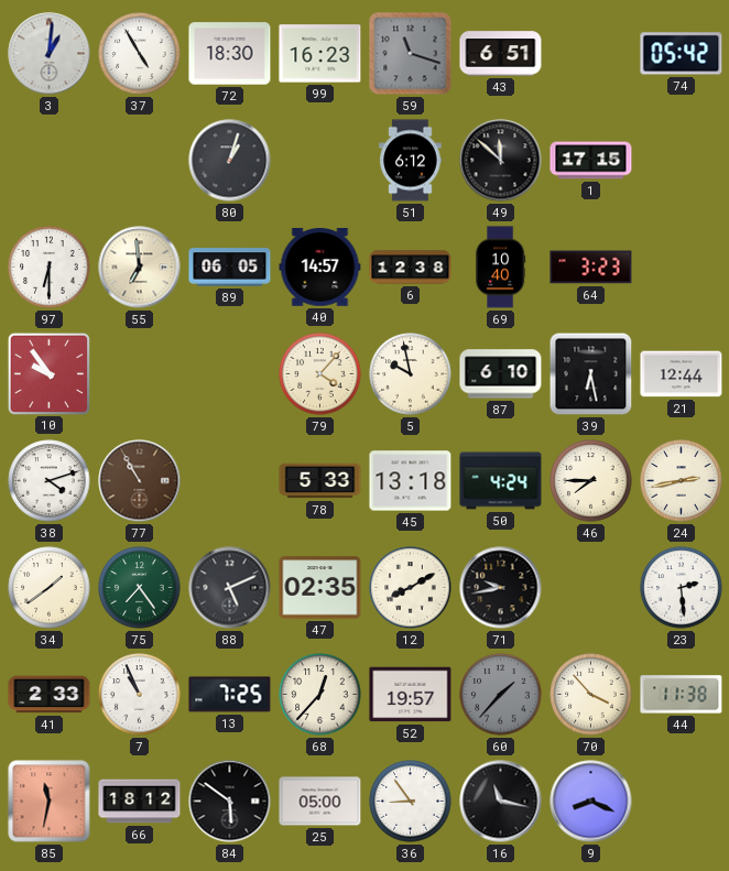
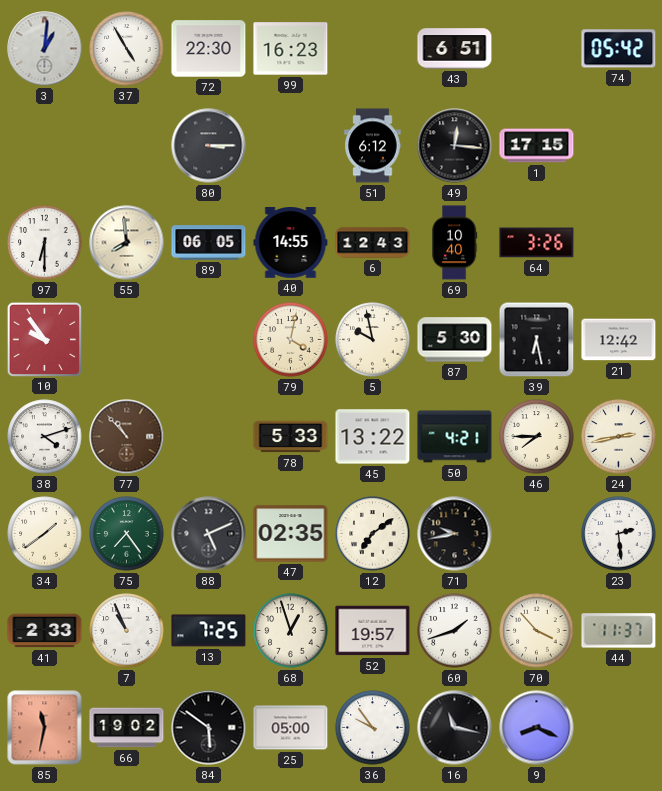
72: 18:30 -> 22:30 (209, 49)
59: 11:18 -> none (411, 54)
80: 1:03 -> 3:15 (209, 146)
49: 11:52 -> 12:16 (455, 146)
55: 6:59 -> 7:59 (127, 243)
40: 14:57 -> 14:55 (291, 243)
6: 12:38 -> 12:43 (373, 243)
64: 3:23 -> 3:26 (537, 243)
79: 4:07 -> 4:02 (291, 340)
87: 6:10 -> 5:30 (455, 340)
21: 12:44 -> 12:42 (619, 340)
77: 10:55 -> 10:53 (127, 437)
45: 13:18 -> 13:22 (373, 437)
50: 4:24 -> 4:21 (455, 437)
12: 8:10 -> 7:09 (373, 534)
68: 12:37 -> 12:57 (291, 631)
60: 1:37 -> 1:42 (455, 631)
60 dial: grey -> white (455, 631)
44: 11:38 -> 11:37 (619, 631)
66: 18:12 -> 19:02 (127, 728)
36: 8:54 -> 9:54 (373, 728)
